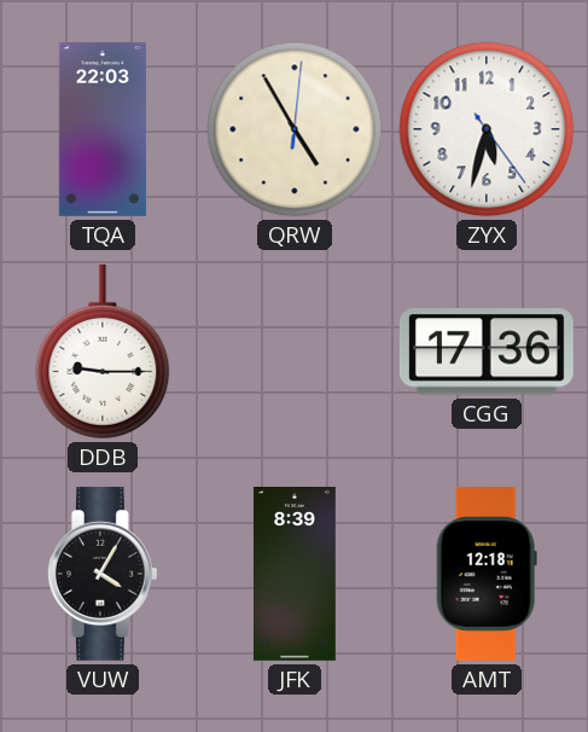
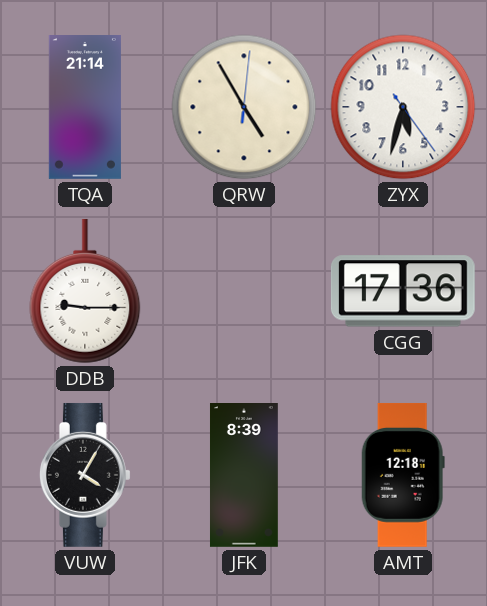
TQA: 22:03 -> 21:14 (85, 108)
